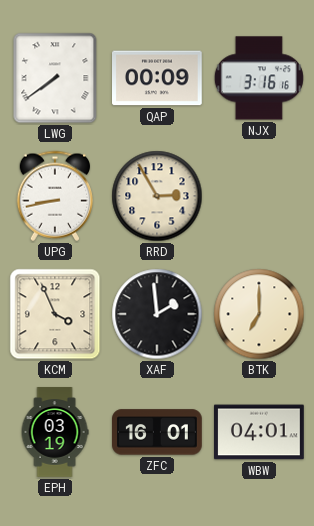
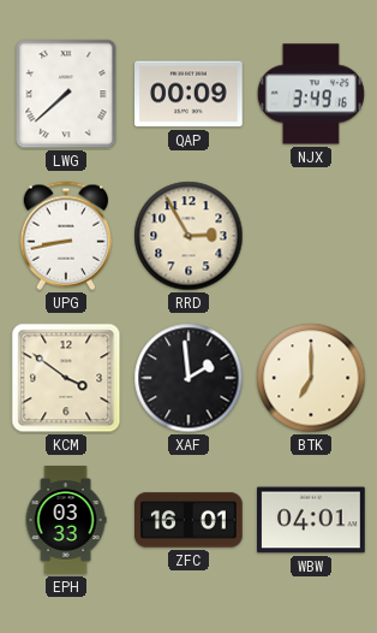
LWG: 7:39 -> 7:38 (66, 94)
NJX: 3:16 -> 3:49 (311, 94)
KCM: 3:56 -> 3:51 (66, 378)
EPH: 03:19 -> 03:33 (66, 520)
